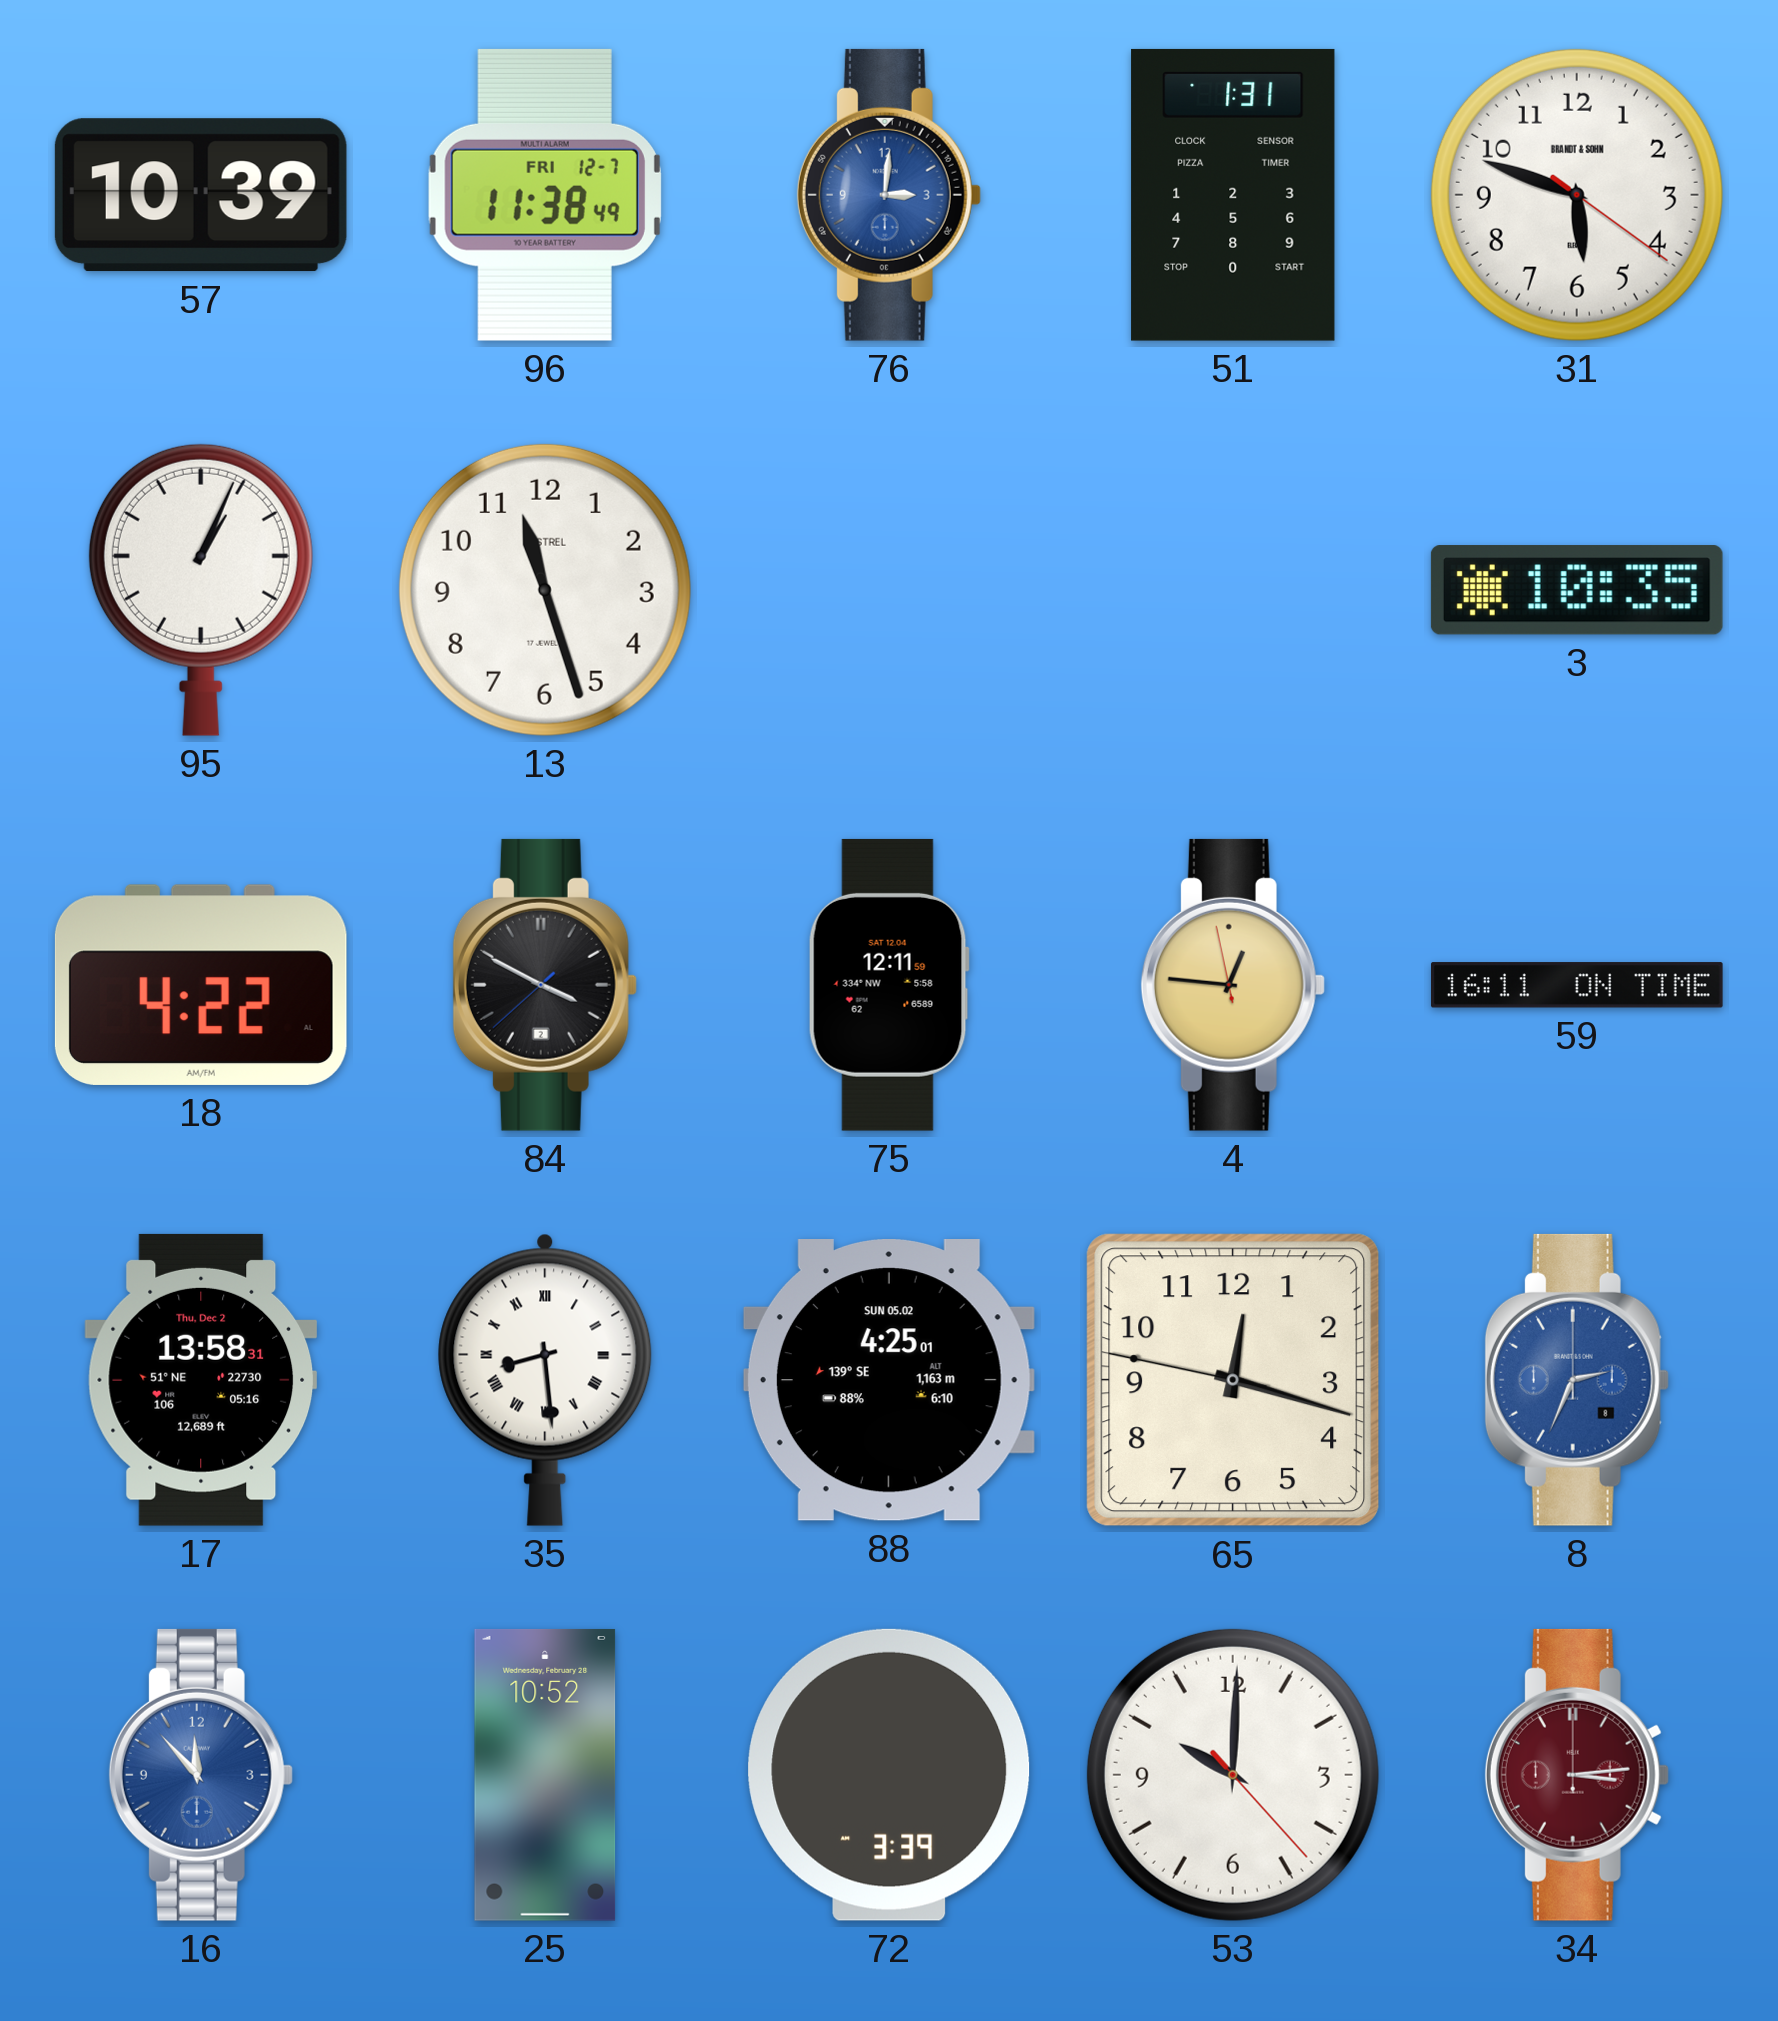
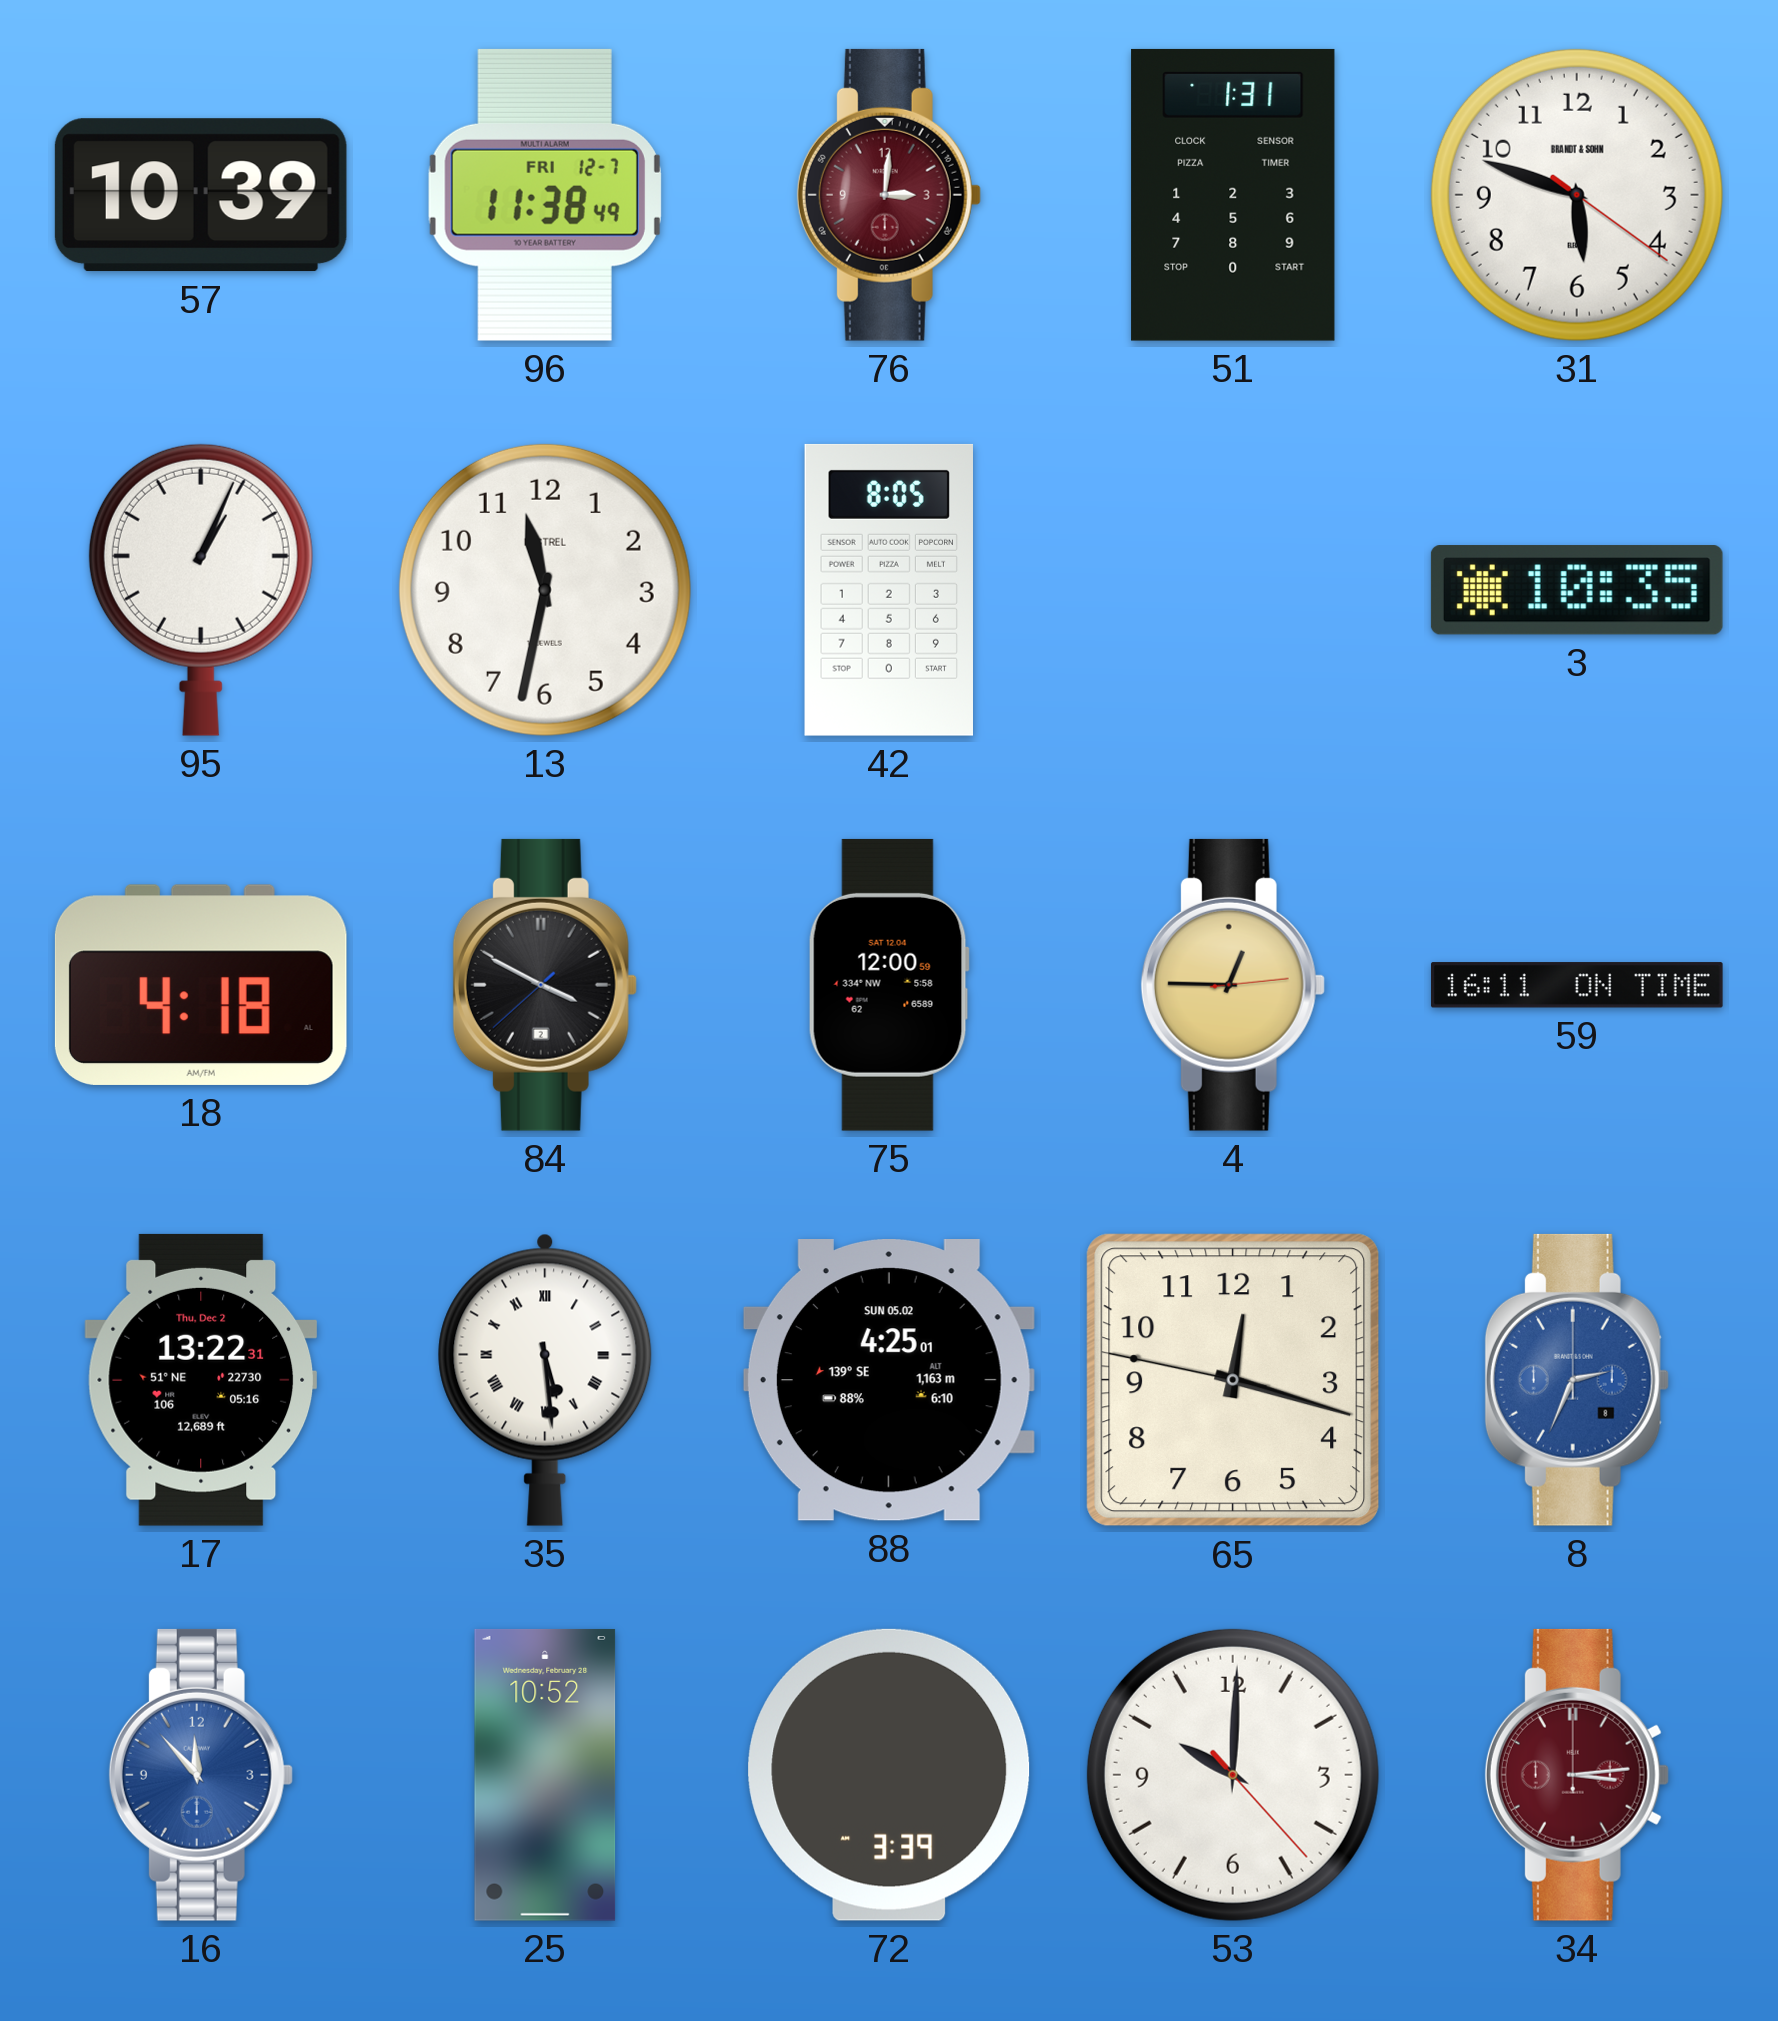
76 dial: blue -> burgundy (889, 195)
13: 11:27 -> 11:32 (545, 590)
42: none -> 8:05 (888, 590)
18: 4:22 -> 4:18 (201, 985)
75: 12:11 -> 12:00 (889, 985)
4: 12:45:58 -> 12:45:14 (1233, 985)
17: 13:58 -> 13:22 (201, 1380)
35: 8:29 -> 5:29 (545, 1380)
